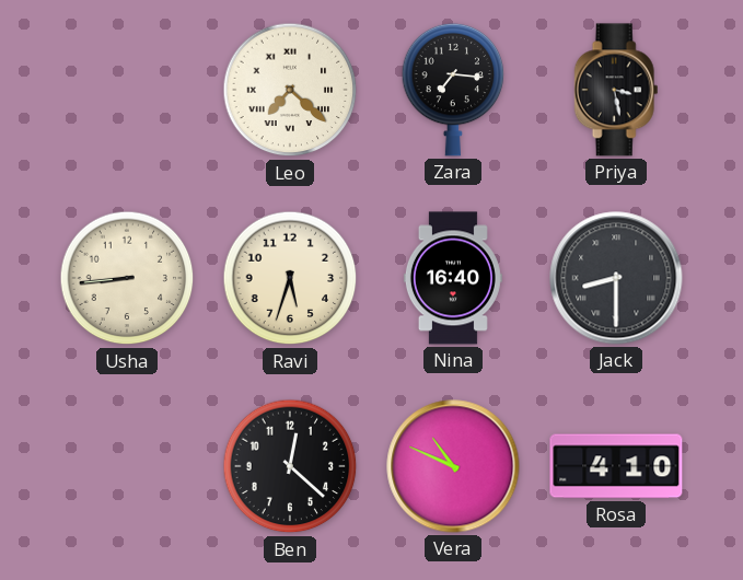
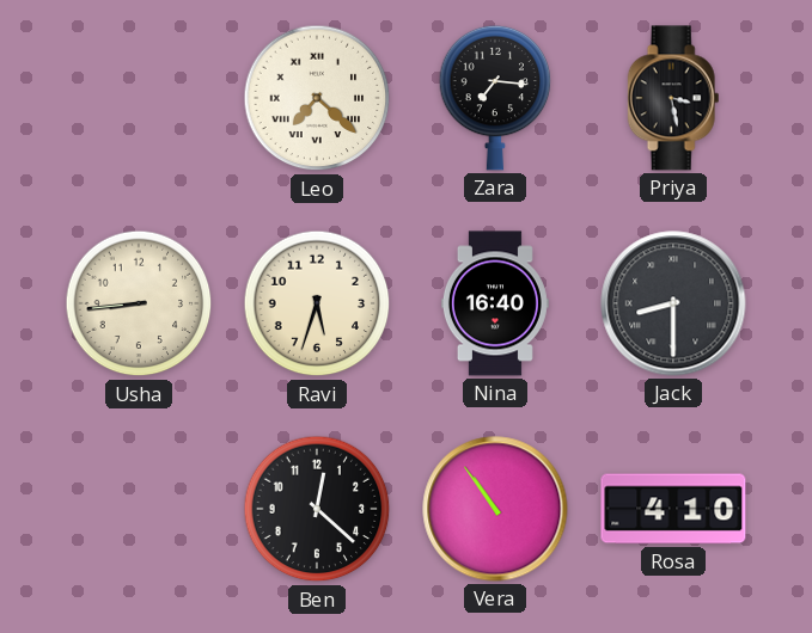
Vera: 10:49 -> 10:54 (495, 509)
